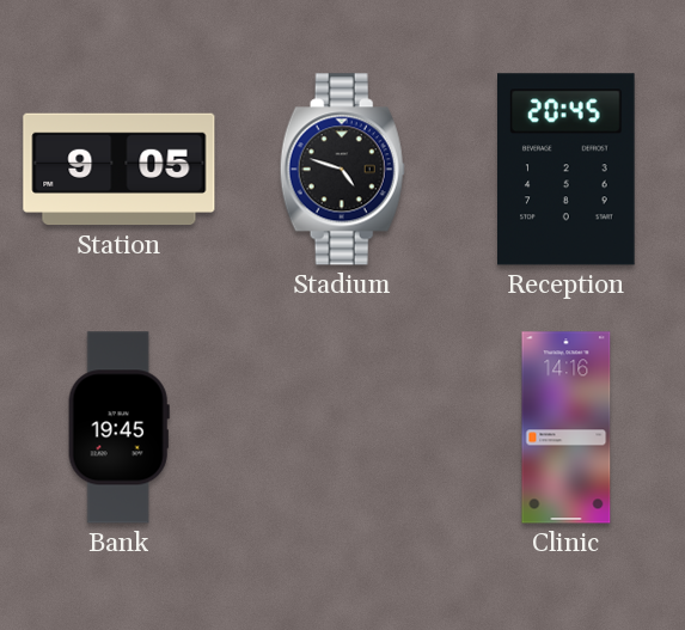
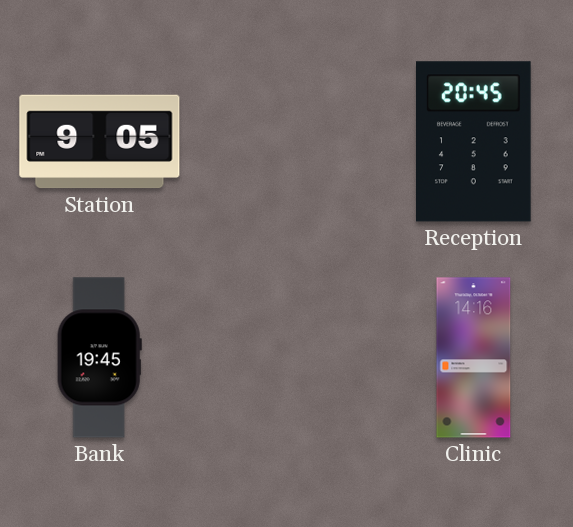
Stadium: 4:48 -> none (342, 170)
